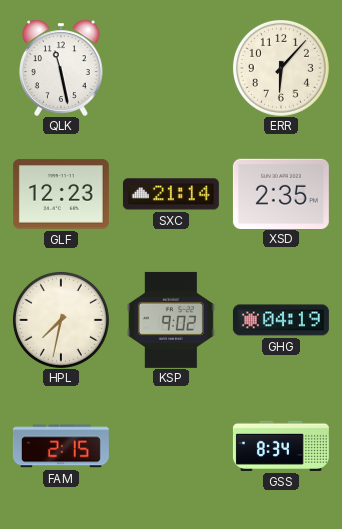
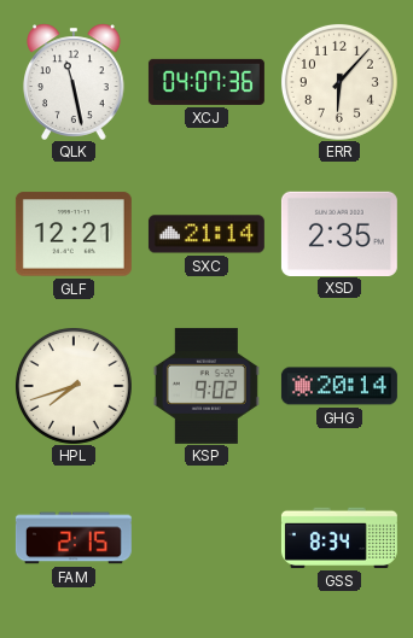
XCJ: none -> 04:07 (206, 82)
GLF: 12:23 -> 12:21 (74, 234)
HPL: 7:32 -> 7:42 (74, 386)
GHG: 04:19 -> 20:14 (339, 386)
